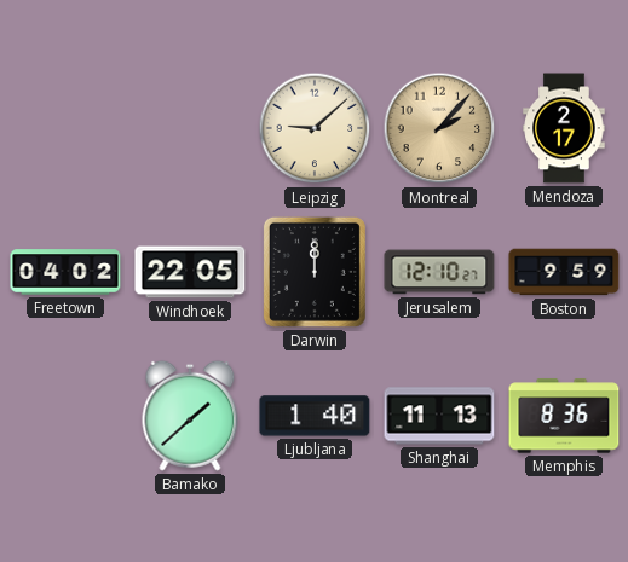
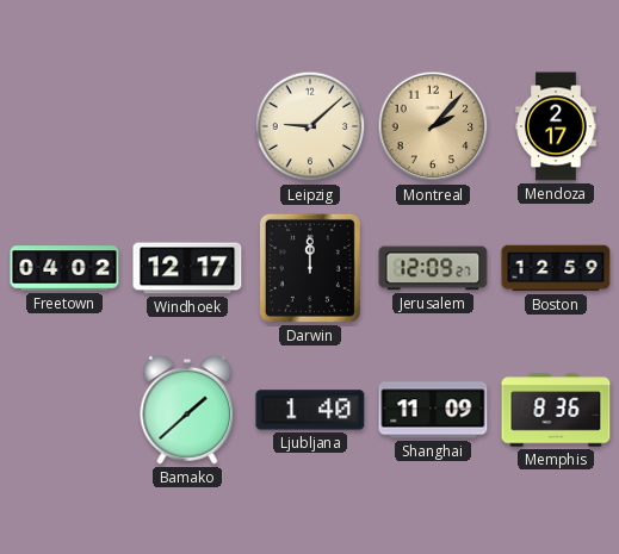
Windhoek: 22:05 -> 12:17 (187, 268)
Jerusalem: 12:10 -> 12:09 (433, 268)
Boston: 9:59 -> 12:59 (556, 268)
Shanghai: 11:13 -> 11:09 (433, 410)
